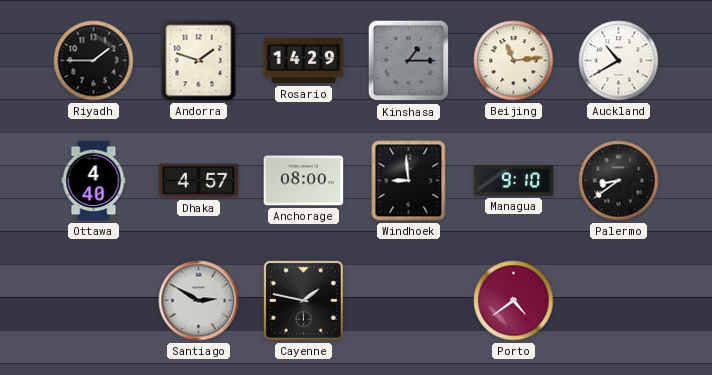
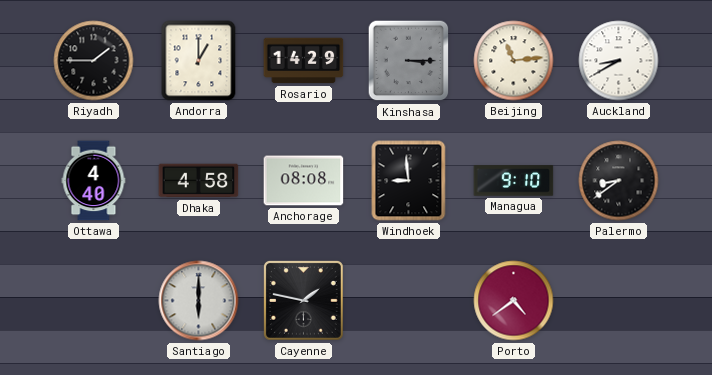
Andorra: 1:48 -> 1:00 (199, 61)
Kinshasa: 1:15 -> 3:15 (409, 61)
Auckland: 10:40 -> 8:40 (619, 61)
Dhaka: 4:57 -> 4:58 (199, 181)
Anchorage: 08:00 -> 08:08 (304, 181)
Santiago: 2:50 -> 6:00 (199, 301)
